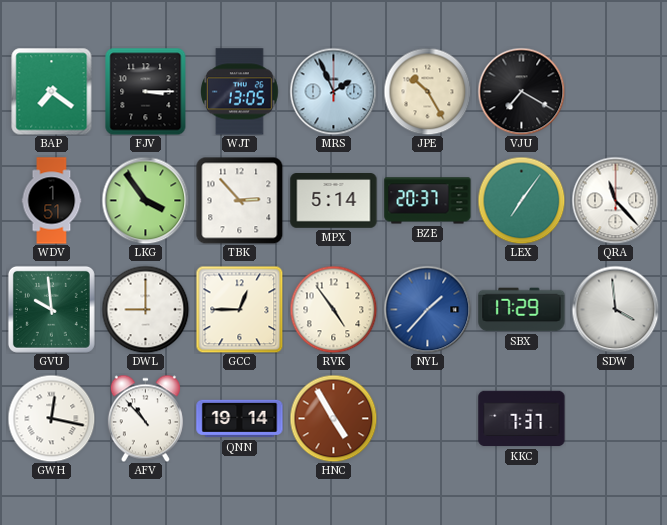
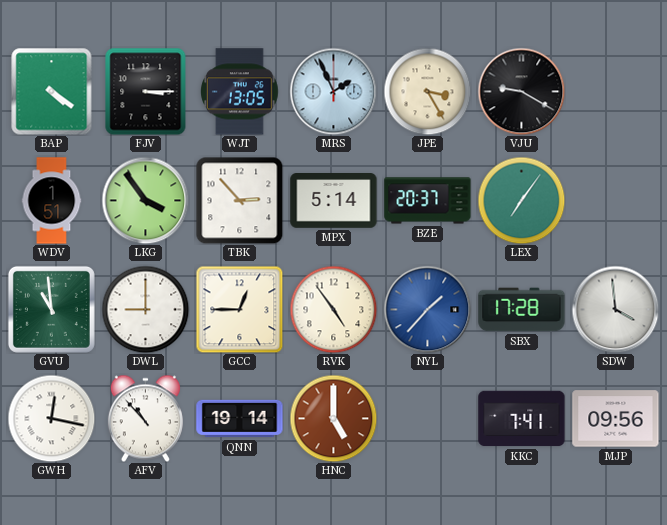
BAP: 7:21 -> 4:21 (52, 91)
JPE: 10:25 -> 3:25 (427, 91)
VJU: 7:20 -> 9:20 (521, 91)
QRA: 11:23 -> none (615, 200)
GVU: 9:59 -> 10:59 (51, 309)
SBX: 17:29 -> 17:28 (522, 310)
HNC: 4:55 -> 5:00 (333, 418)
KKC: 7:37 -> 7:41 (522, 419)
MJP: none -> 09:56 (616, 419)
